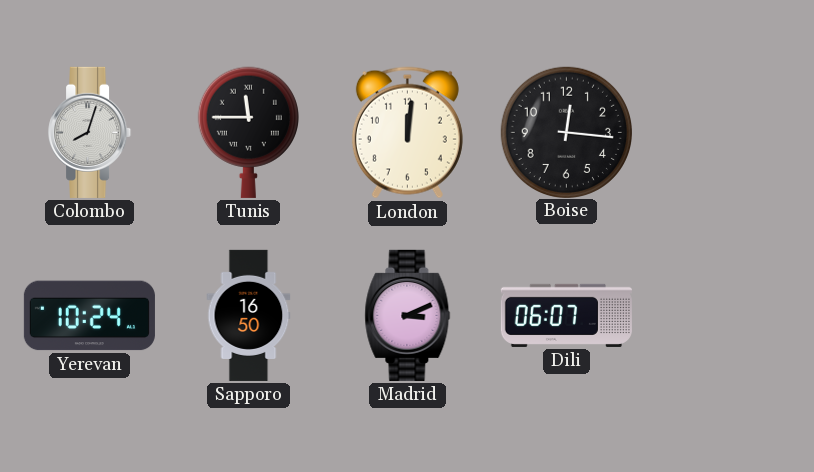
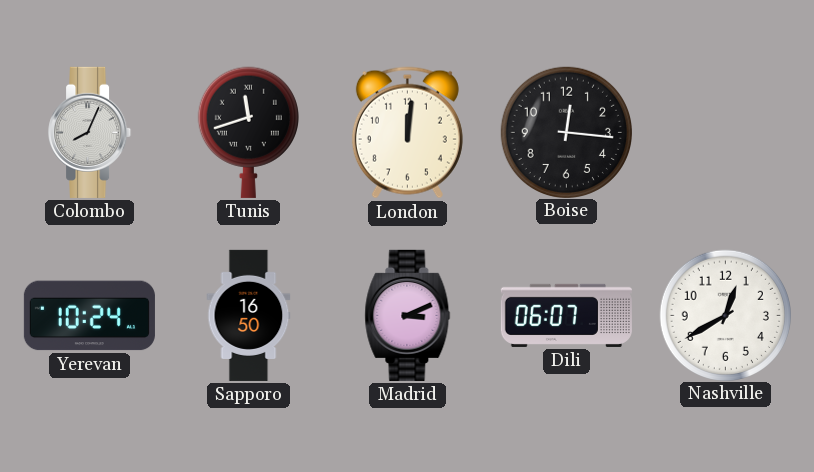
Colombo: 8:03 -> 8:04 (90, 132)
Tunis: 11:45 -> 11:42 (248, 132)
Nashville: none -> 12:40 (725, 315)
